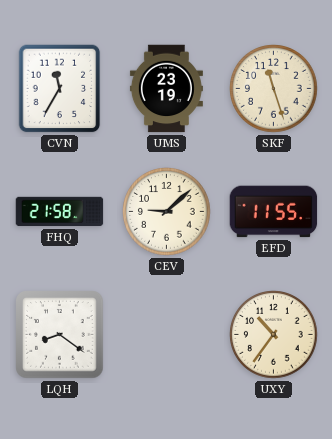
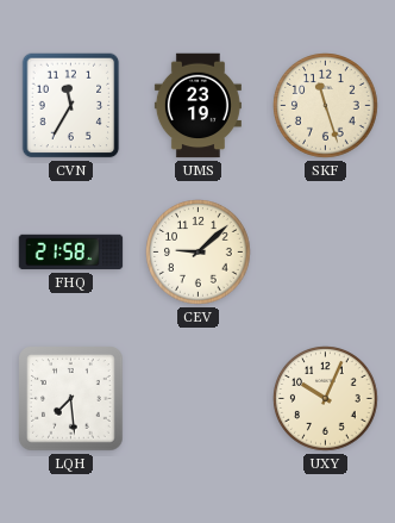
EFD: 11:55 -> none (274, 212)
LQH: 8:21 -> 7:29 (71, 399)
UXY: 10:36 -> 10:04 (326, 399)
